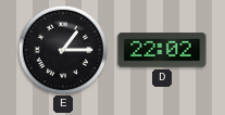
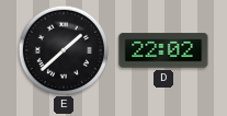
E: 1:15 -> 1:38 (63, 49)
